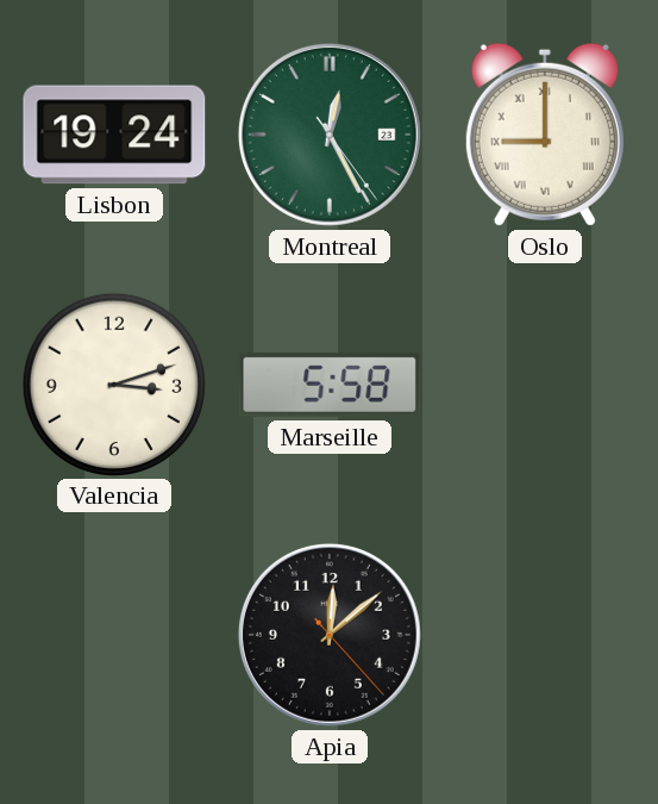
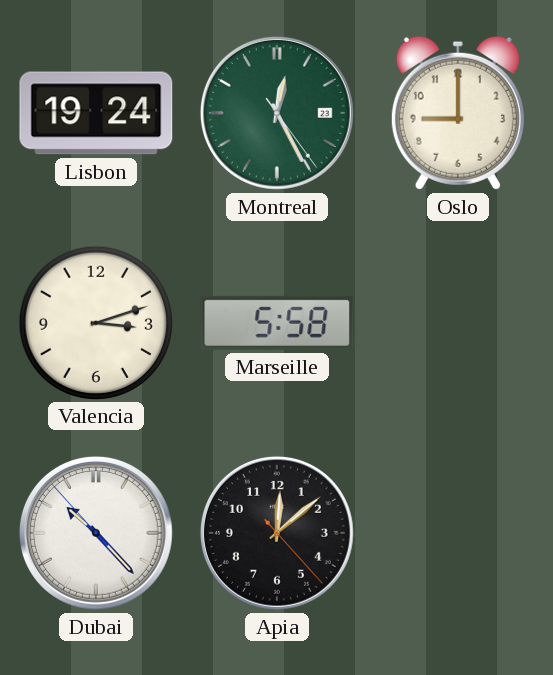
Oslo numerals: Roman -> Arabic (458, 113)
Dubai: none -> 10:22 (96, 533)
